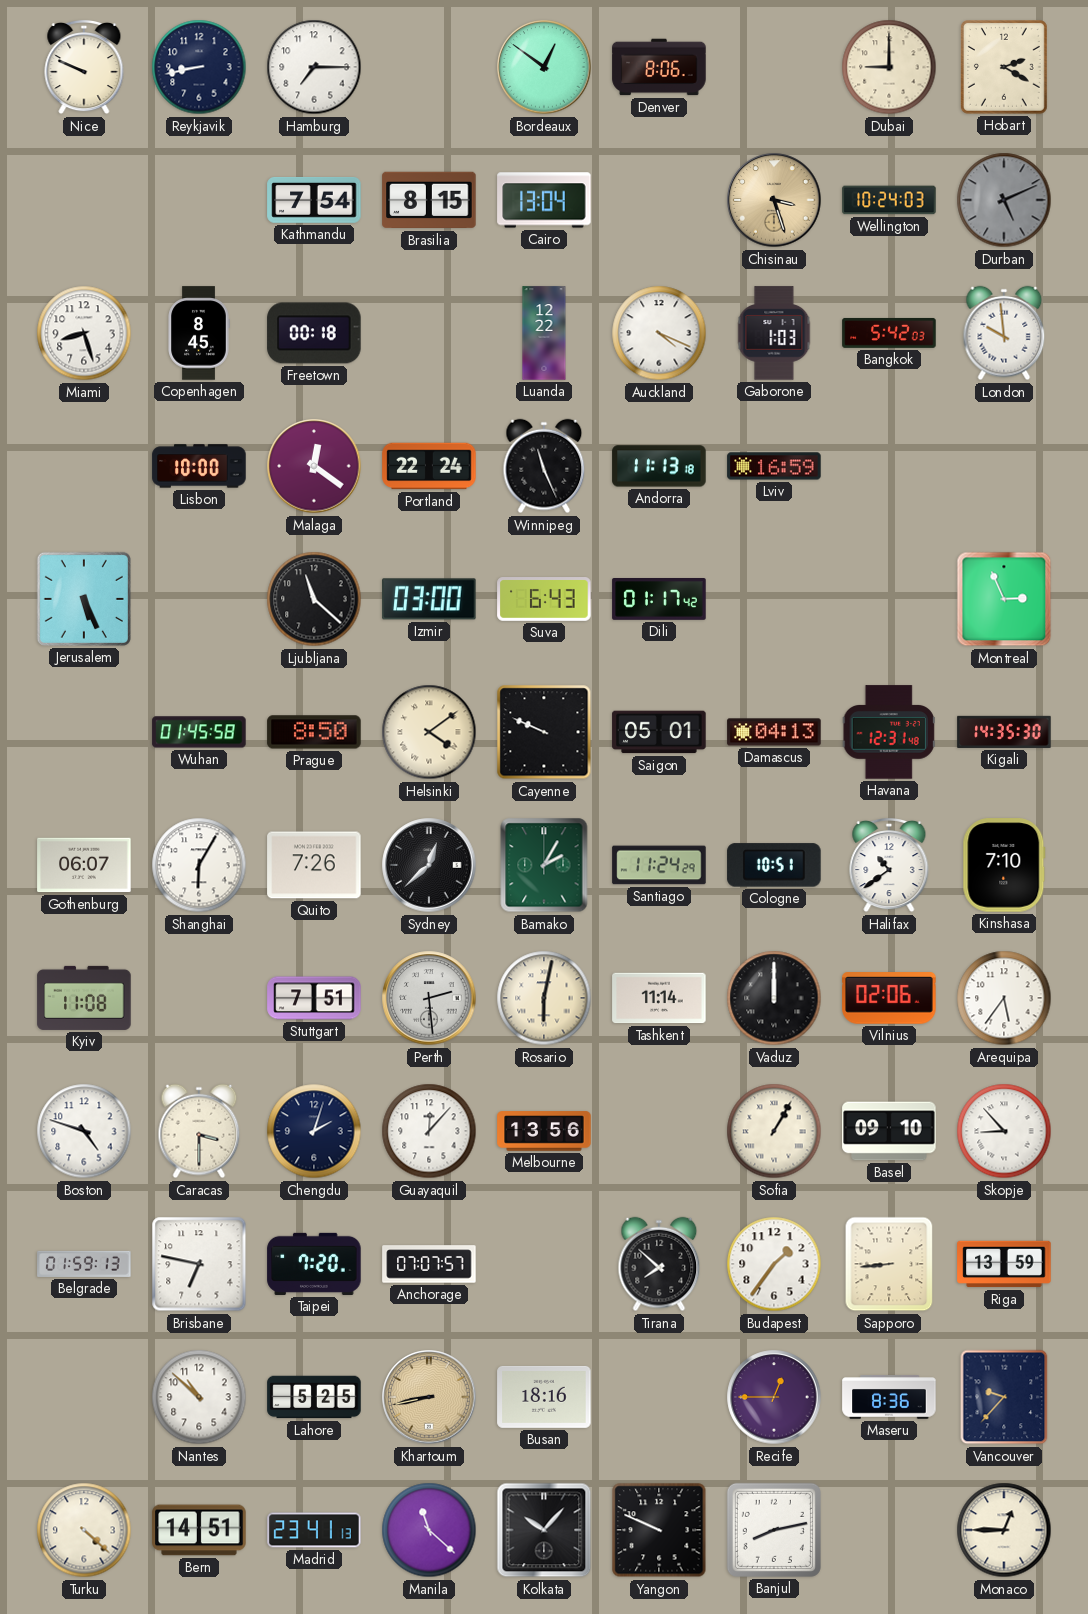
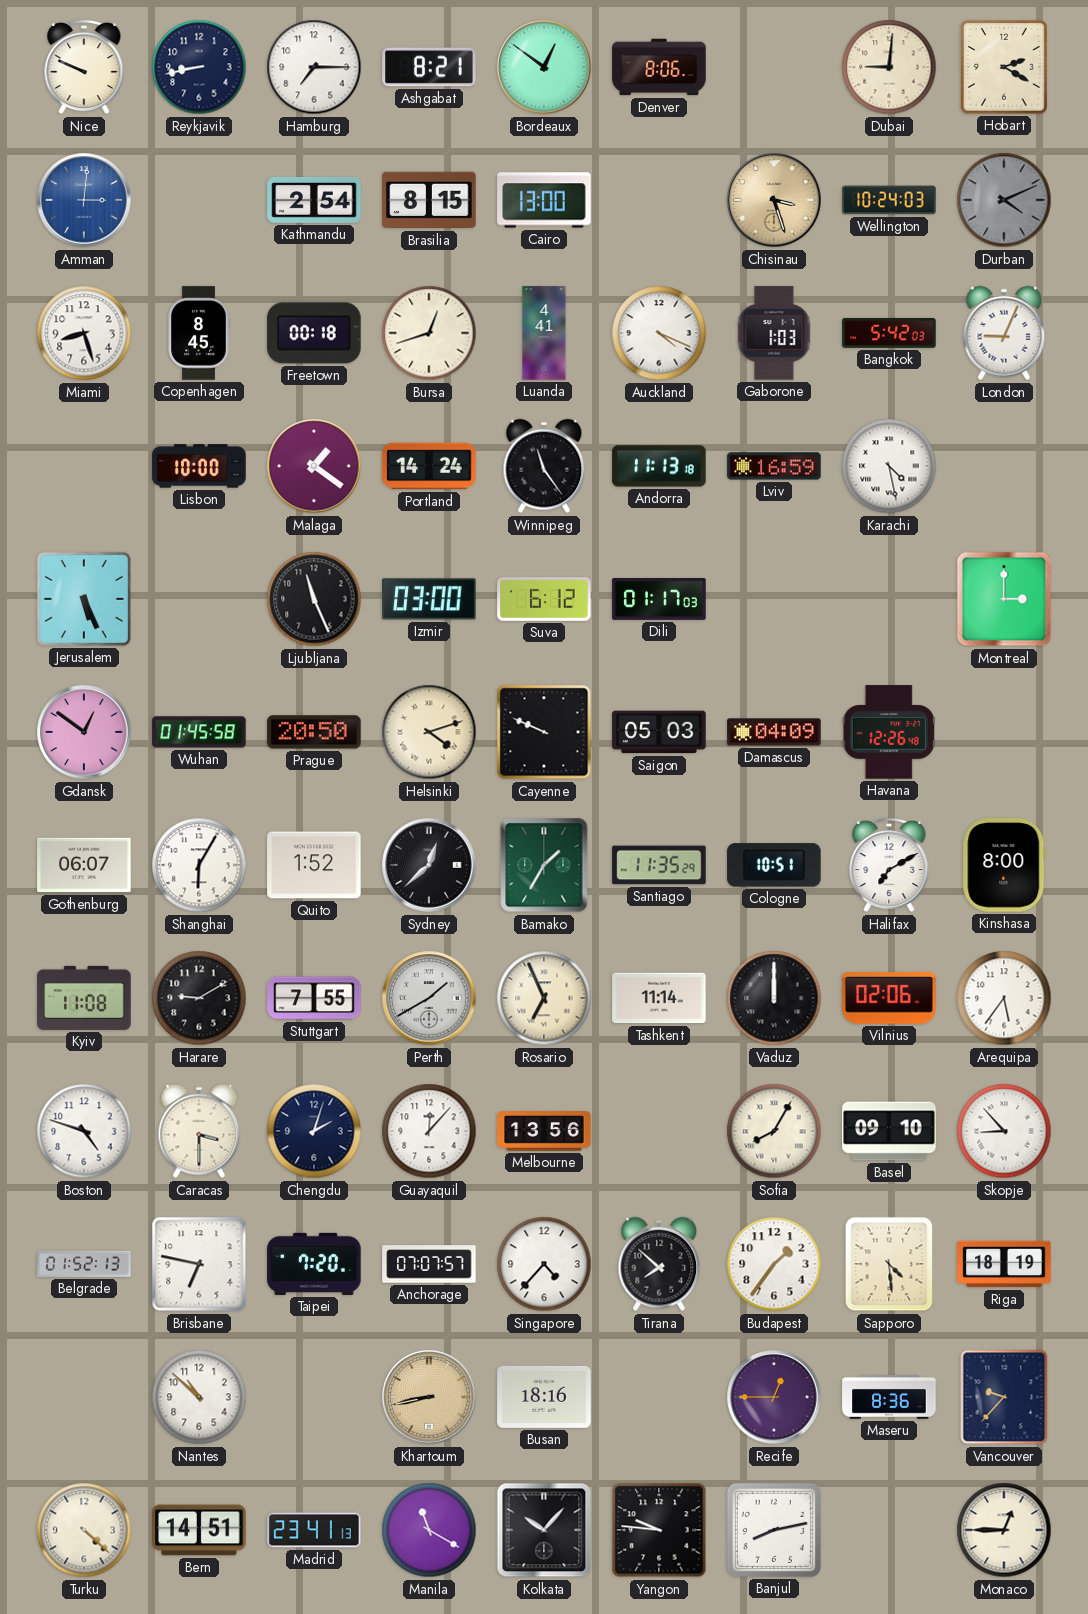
Ashgabat: none -> 8:21 (429, 67)
Dubai: 9:00 -> 9:01 (889, 67)
Amman: none -> 3:01 (84, 200)
Kathmandu: 7:54 -> 2:54 (314, 201)
Cairo: 13:04 -> 13:00 (544, 200)
Durban: 5:11 -> 4:11 (1004, 200)
Bursa: none -> 12:42 (429, 333)
Luanda: 12:22 -> 4:41 (544, 333)
London: 9:59 -> 9:04 (1004, 333)
Malaga: 12:21 -> 1:21 (314, 466)
Portland: 22:24 -> 14:24 (429, 466)
Winnipeg: 11:26 -> 11:24 (544, 466)
Karachi: none -> 4:28 (889, 466)
Ljubljana: 11:22 -> 11:26 (314, 599)
Suva: 6:43 -> 6:12 (544, 600)
Dili: 01:17:42 -> 01:17:03 (659, 599)
Montreal: 2:56 -> 3:00 (1004, 599)
Gdansk: none -> 12:51 (84, 732)
Prague: 8:50 -> 20:50 (314, 732)
Helsinki: 4:09 -> 4:12 (429, 732)
Saigon: 05:01 -> 05:03 (659, 732)
Damascus: 04:13 -> 04:09 (774, 732)
Havana: 12:31 -> 12:26 (889, 732)
Kigali: 14:35 -> none (1004, 732)
Quito: 7:26 -> 1:52 (314, 865)
Bamako: 2:05 -> 1:35 (544, 865)
Santiago: 11:24 -> 11:35 (659, 865)
Halifax: 10:39 -> 7:10 (889, 865)
Kinshasa: 7:10 -> 8:00 (1004, 865)
Harare: none -> 9:10 (199, 998)
Stuttgart: 7:51 -> 7:55 (314, 998)
Perth: 2:29 -> 1:40 (429, 998)
Rosario: 6:02 -> 6:56 (544, 998)
Sofia: 1:05 -> 8:05 (774, 1131)
Belgrade: 01:59 -> 01:52 (84, 1264)
Singapore: none -> 4:37 (544, 1264)
Sapporo: 8:44 -> 4:29 (889, 1264)
Riga: 13:59 -> 18:19 (1004, 1264)
Lahore: 5:25 -> none (314, 1397)
Manila: 11:22 -> 11:20 (429, 1530)
Yangon: 9:49 -> 9:46 (659, 1530)
